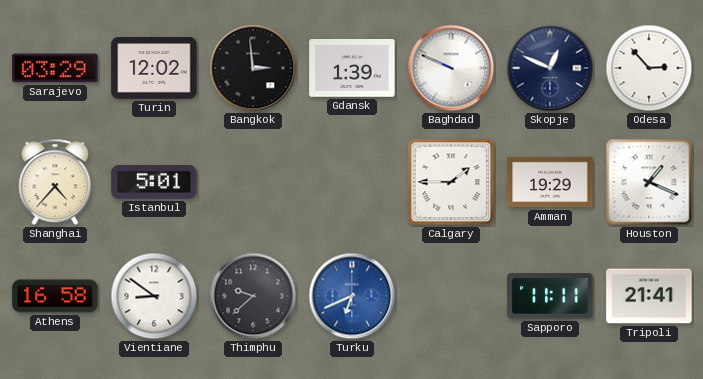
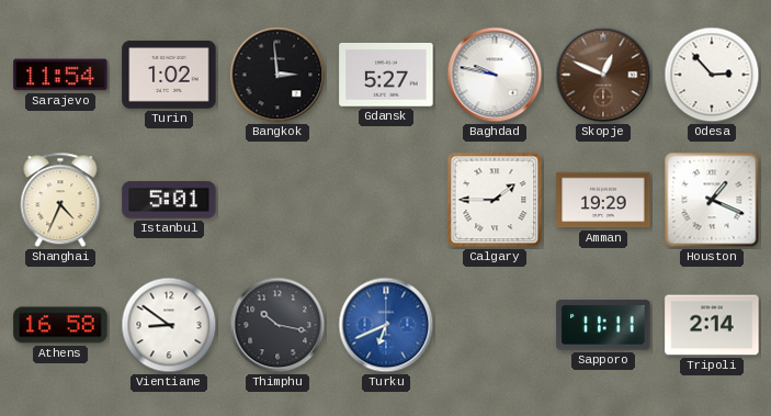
Sarajevo: 03:29 -> 11:54 (60, 75)
Turin: 12:02 -> 1:02 (169, 76)
Gdansk: 1:39 -> 5:27 (386, 76)
Baghdad: 9:49 -> 9:47 (495, 75)
Skopje dial: navy -> brown (603, 75)
Shanghai: 4:37 -> 4:34 (60, 200)
Thimphu: 9:38 -> 10:17 (277, 325)
Tripoli: 21:41 -> 2:14 (712, 325)
